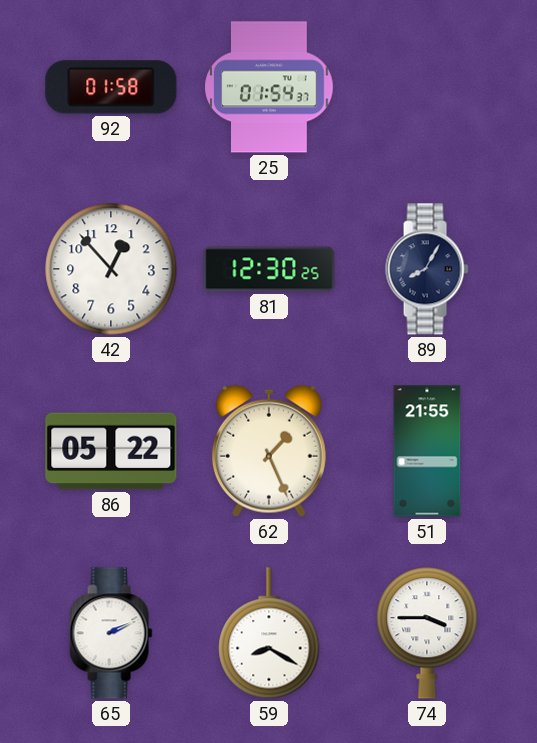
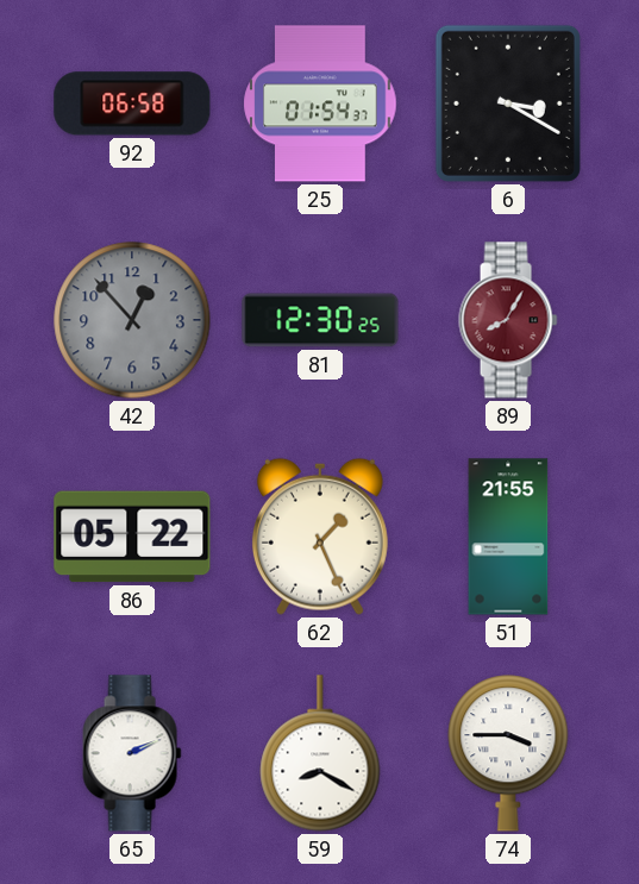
92: 01:58 -> 06:58 (132, 104)
6: none -> 3:20 (508, 104)
42 dial: white -> grey (132, 320)
89 dial: navy -> burgundy (508, 320)
